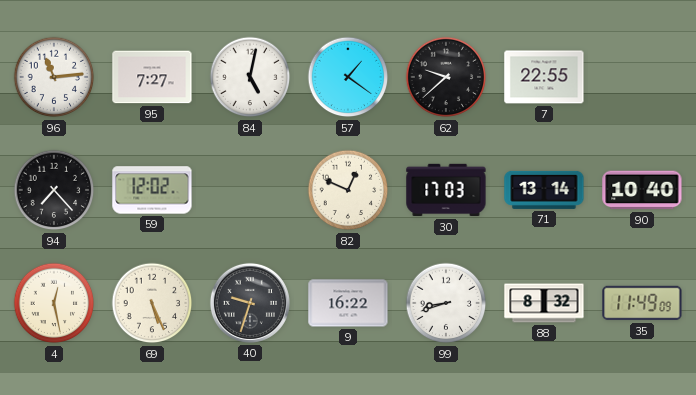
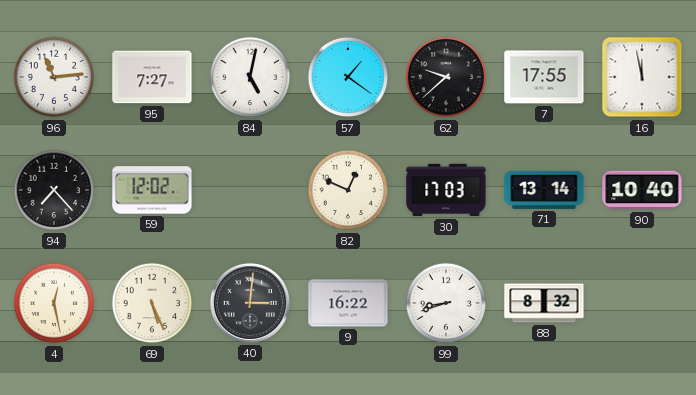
7: 22:55 -> 17:55 (544, 77)
16: none -> 11:58 (642, 77)
40: 9:33 -> 3:01 (250, 303)
35: 11:49 -> none (642, 303)
